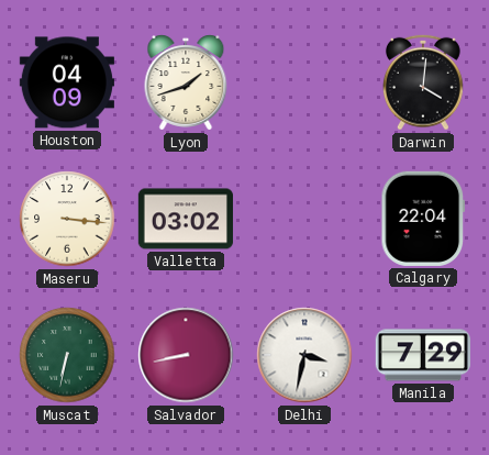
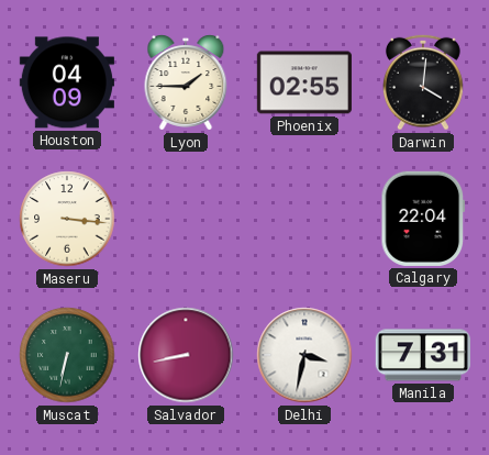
Lyon: 1:42 -> 1:45 (186, 82)
Phoenix: none -> 02:55 (304, 82)
Valletta: 03:02 -> none (186, 219)
Manila: 7:29 -> 7:31 (423, 355)
